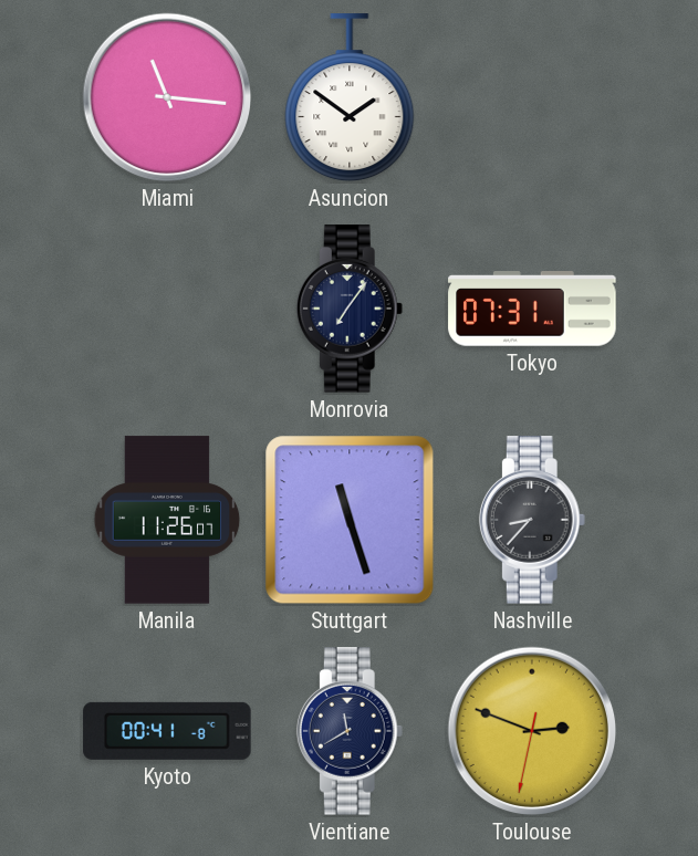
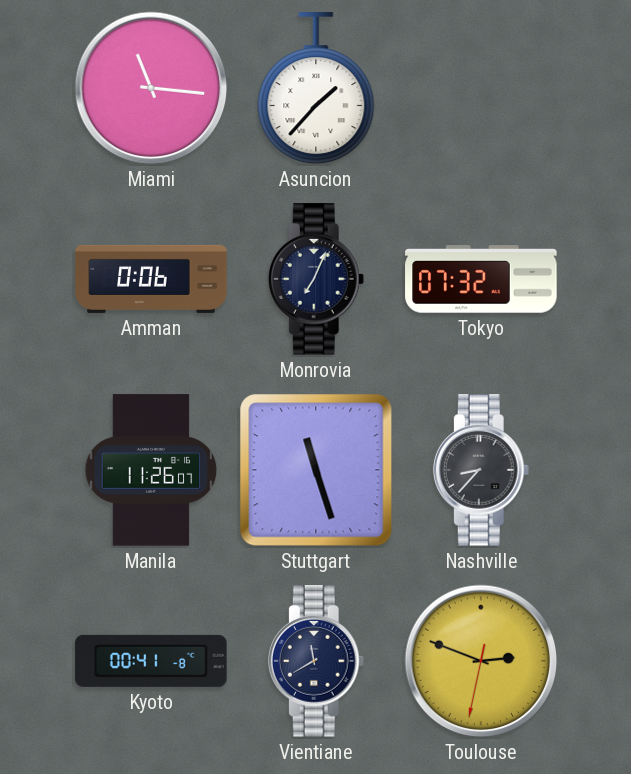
Asuncion: 1:51 -> 1:37 (316, 89)
Amman: none -> 0:06 (151, 279)
Monrovia: 7:06 -> 7:04 (316, 279)
Tokyo: 07:31 -> 07:32 (481, 279)
